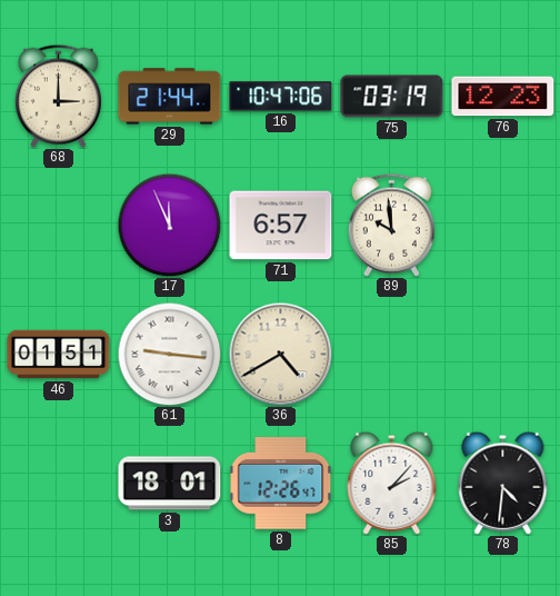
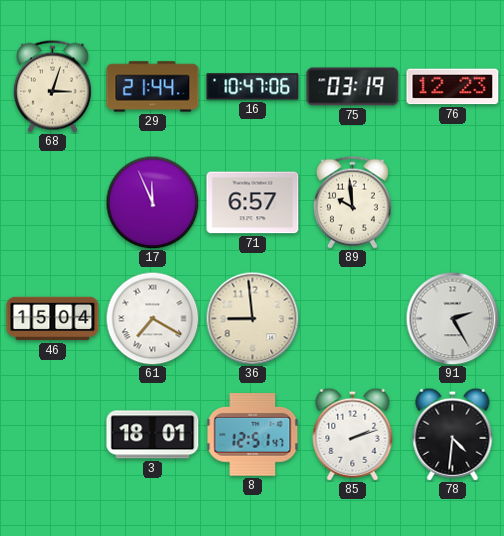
68: 3:00 -> 3:03 (52, 86)
46: 01:51 -> 15:04 (53, 319)
61: 9:16 -> 7:20 (152, 318)
36: 4:40 -> 8:59 (252, 318)
91: none -> 2:25 (452, 318)
8: 12:26 -> 12:51 (253, 435)
85: 2:07 -> 2:12 (353, 434)
